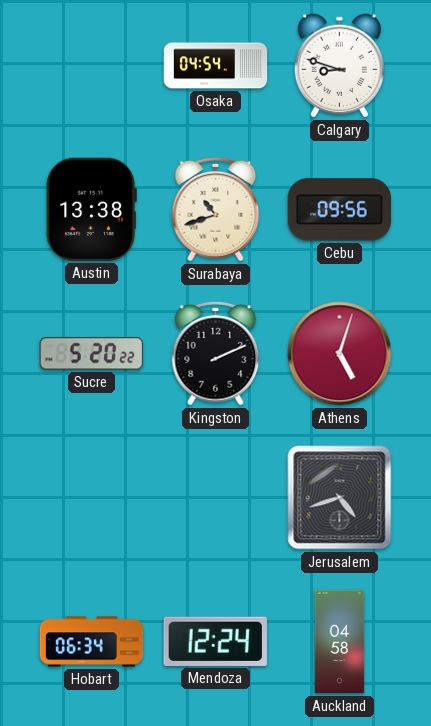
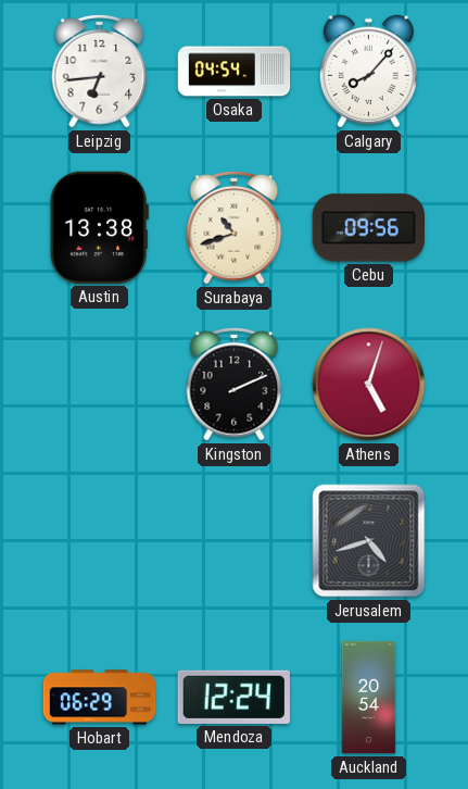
Leipzig: none -> 6:44 (100, 72)
Calgary: 8:48 -> 8:07 (368, 72)
Sucre: 5:20 -> none (91, 354)
Hobart: 06:34 -> 06:29 (100, 698)
Auckland: 04:58 -> 20:54 (369, 698)
